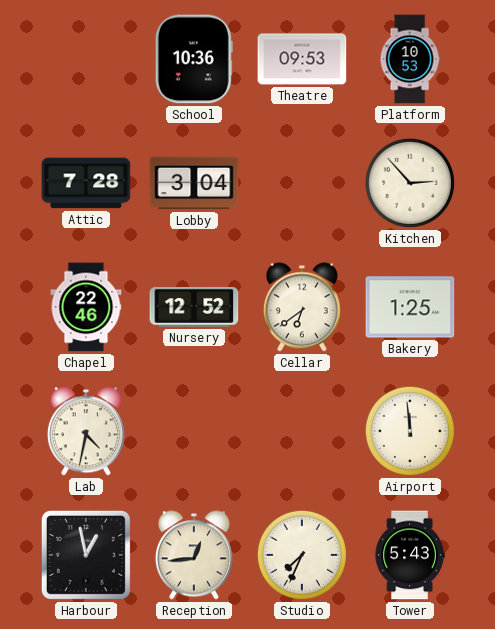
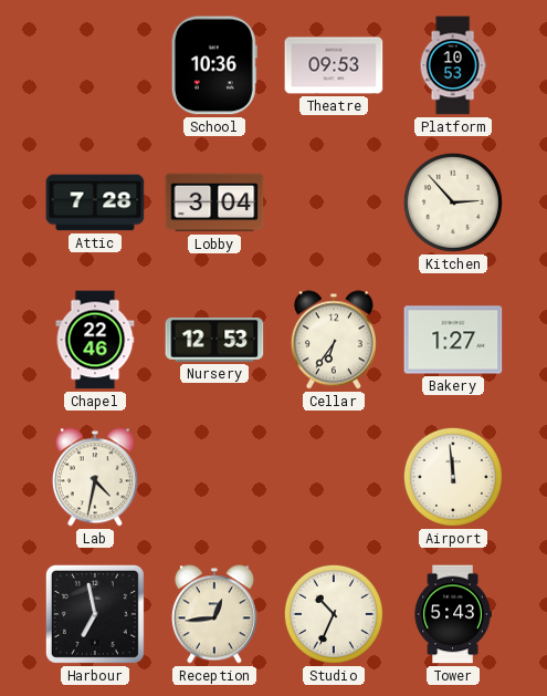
Nursery: 12:52 -> 12:53 (214, 340)
Cellar: 6:39 -> 6:36 (334, 340)
Bakery: 1:25 -> 1:27 (453, 340)
Harbour: 12:58 -> 6:58 (95, 614)
Studio: 7:34 -> 10:34 (334, 614)
